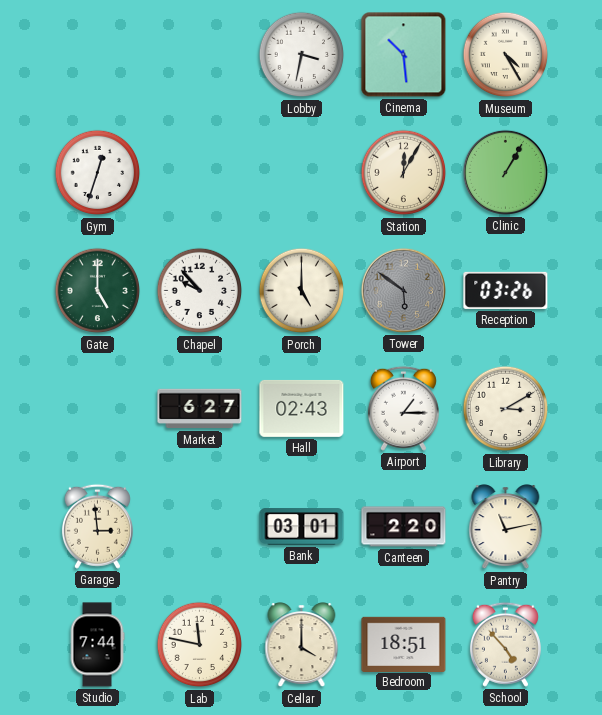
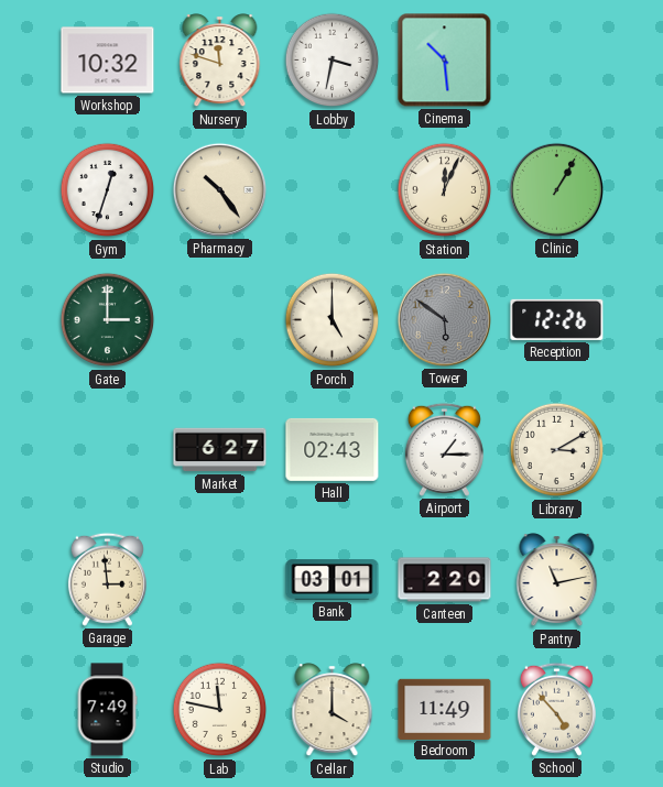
Workshop: none -> 10:32 (108, 61)
Nursery: none -> 11:48 (220, 61)
Museum: 4:25 -> none (506, 55)
Pharmacy: none -> 10:24 (219, 189)
Station: 12:05 -> 12:04 (445, 190)
Gate: 5:00 -> 3:00 (108, 320)
Chapel: 9:53 -> none (200, 291)
Reception: 03:26 -> 12:26 (557, 319)
Studio: 7:44 -> 7:49 (107, 710)
Bedroom: 18:51 -> 11:49 (445, 709)
